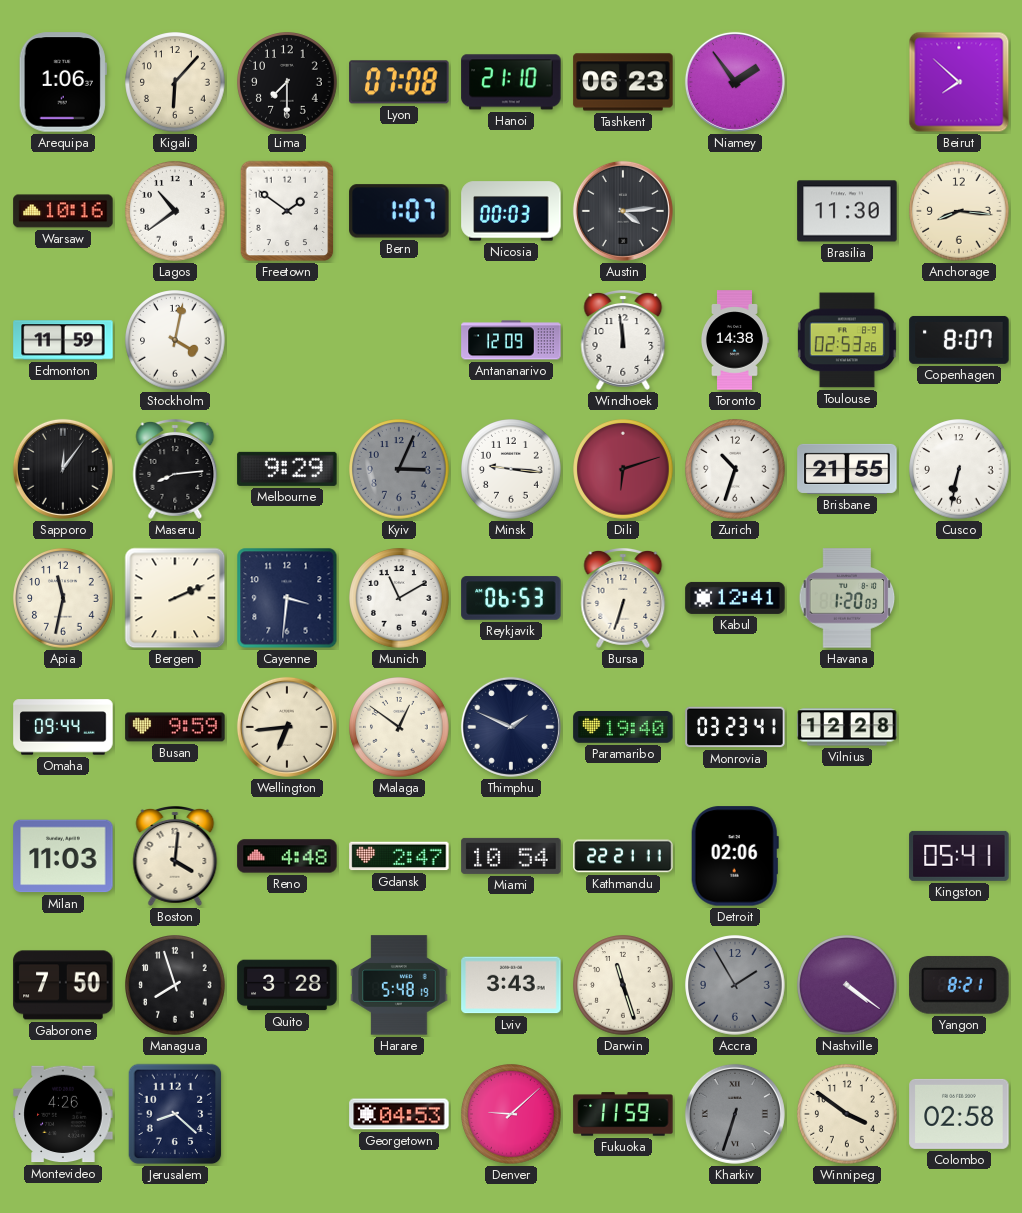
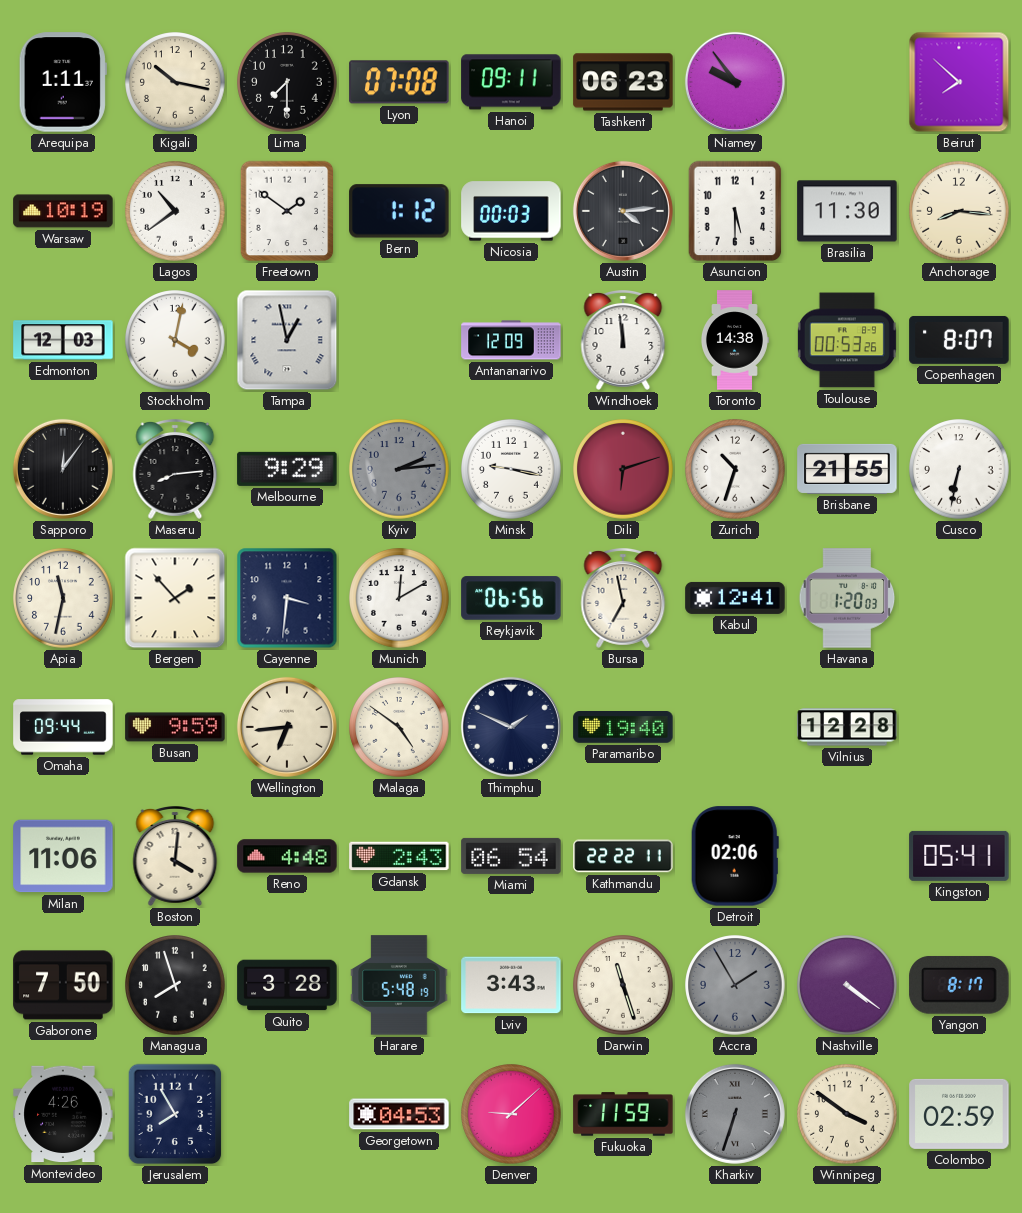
Arequipa: 1:06 -> 1:11 (63, 82)
Kigali: 6:07 -> 10:17 (175, 82)
Hanoi: 21:10 -> 09:11 (511, 82)
Niamey: 1:54 -> 9:54 (735, 82)
Warsaw: 10:16 -> 10:19 (63, 211)
Bern: 1:07 -> 1:12 (399, 211)
Asuncion: none -> 5:30 (735, 211)
Edmonton: 11:59 -> 12:03 (63, 340)
Tampa: none -> 12:58 (287, 340)
Toulouse: 02:53 -> 00:53 (847, 340)
Kyiv: 3:04 -> 2:14 (399, 469)
Minsk: 9:16 -> 9:17 (511, 469)
Bergen: 2:11 -> 1:53 (175, 598)
Munich: 11:10 -> 12:10 (399, 598)
Reykjavik: 06:53 -> 06:56 (511, 598)
Bursa: 6:33 -> 6:58 (623, 599)
Malaga: 12:51 -> 4:51 (399, 727)
Monrovia: 03:23 -> none (735, 727)
Milan: 11:03 -> 11:06 (63, 856)
Gdansk: 2:47 -> 2:43 (399, 856)
Miami: 10:54 -> 06:54 (511, 856)
Kathmandu: 22:21 -> 22:22 (623, 856)
Yangon: 8:21 -> 8:17 (959, 985)
Jerusalem: 8:22 -> 7:55 (175, 1114)
Colombo: 02:58 -> 02:59 (959, 1114)
